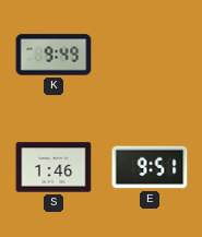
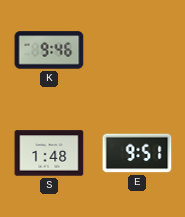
K: 9:49 -> 9:46 (49, 50)
S: 1:46 -> 1:48 (49, 153)
